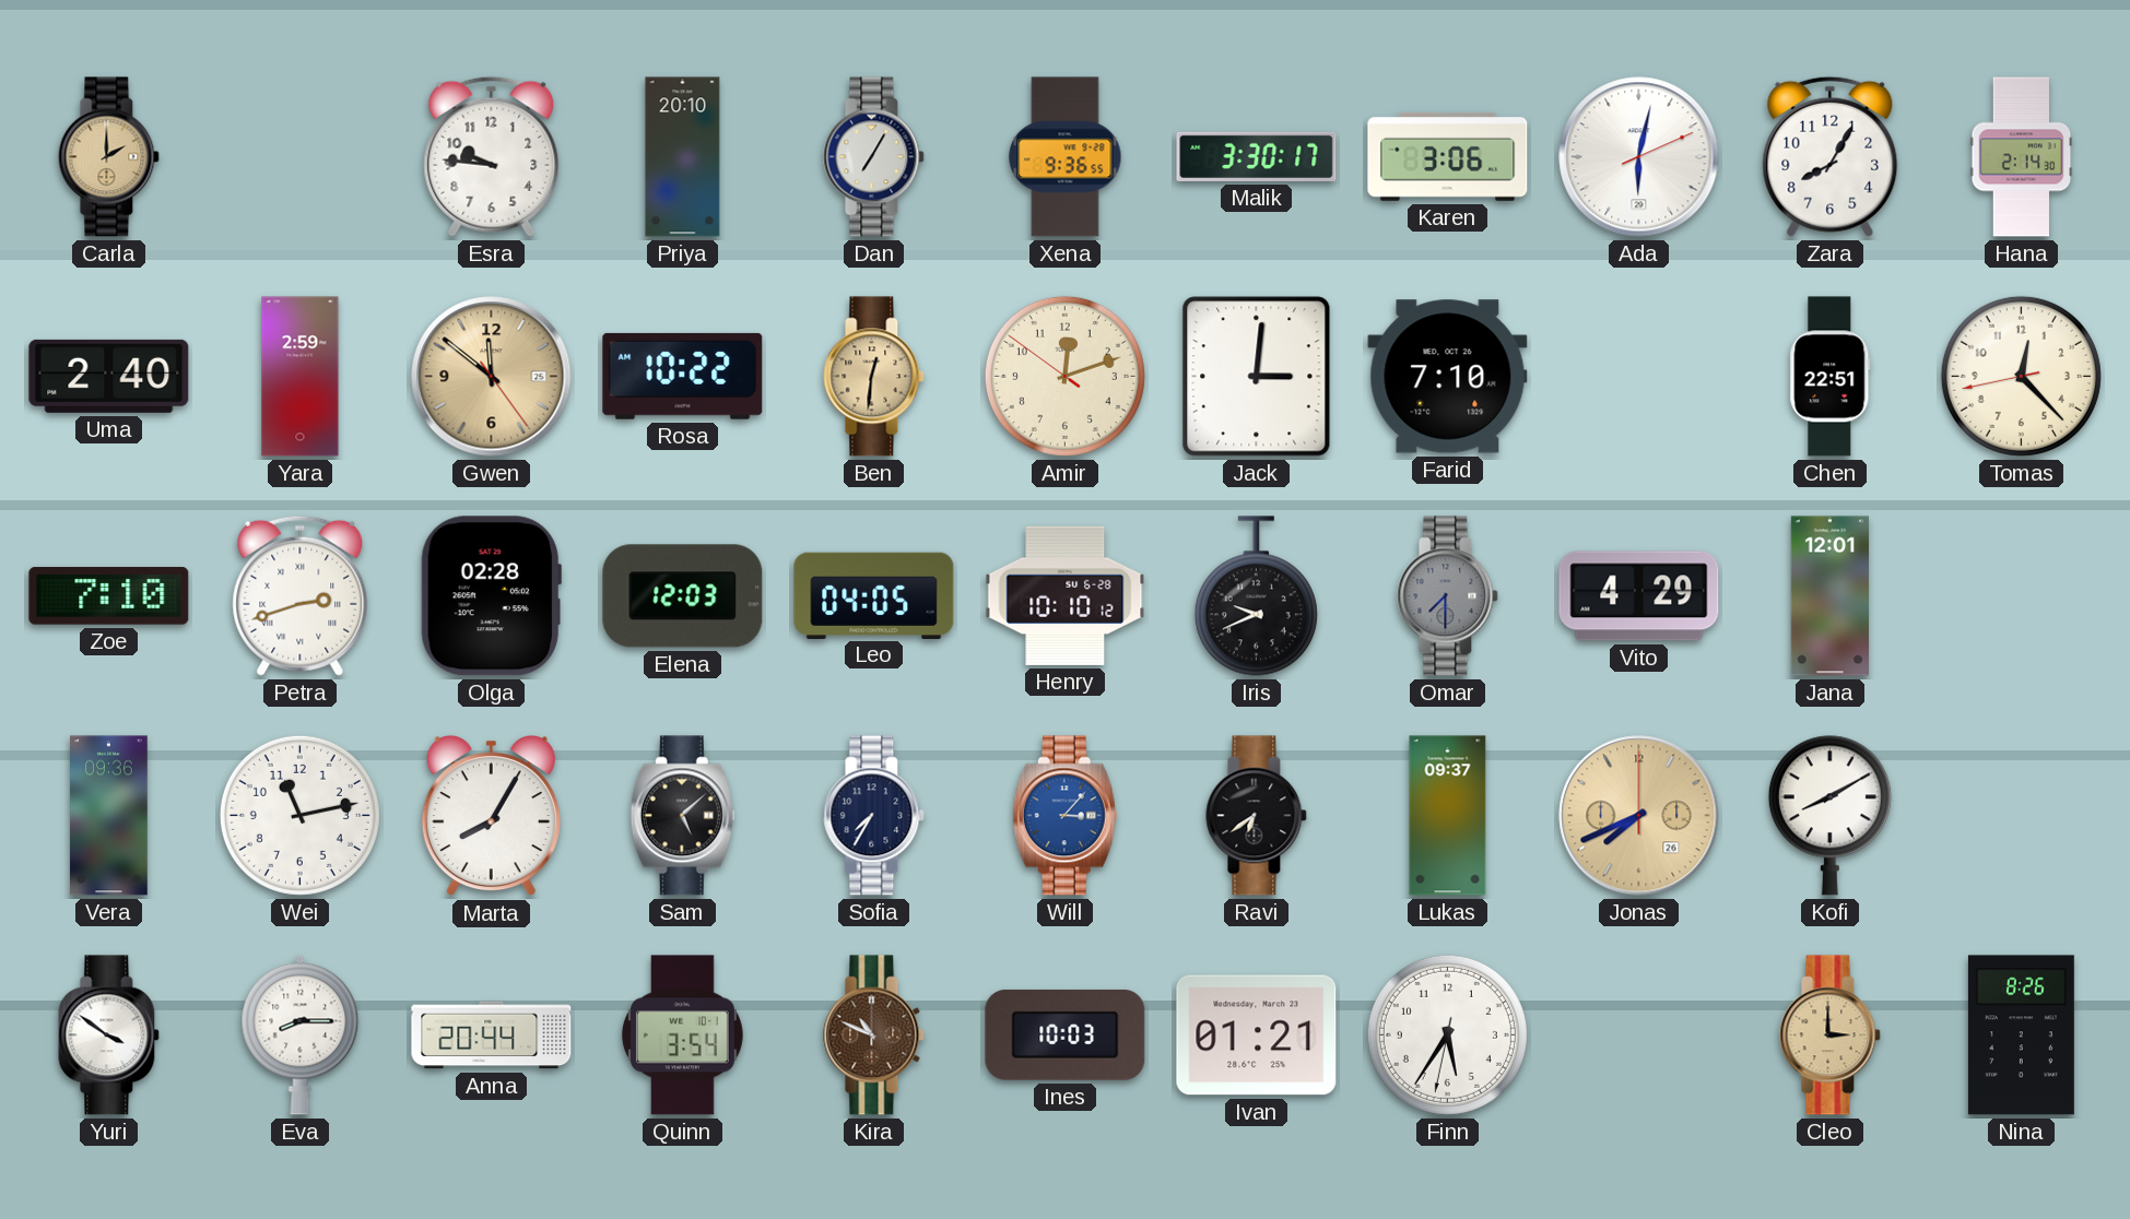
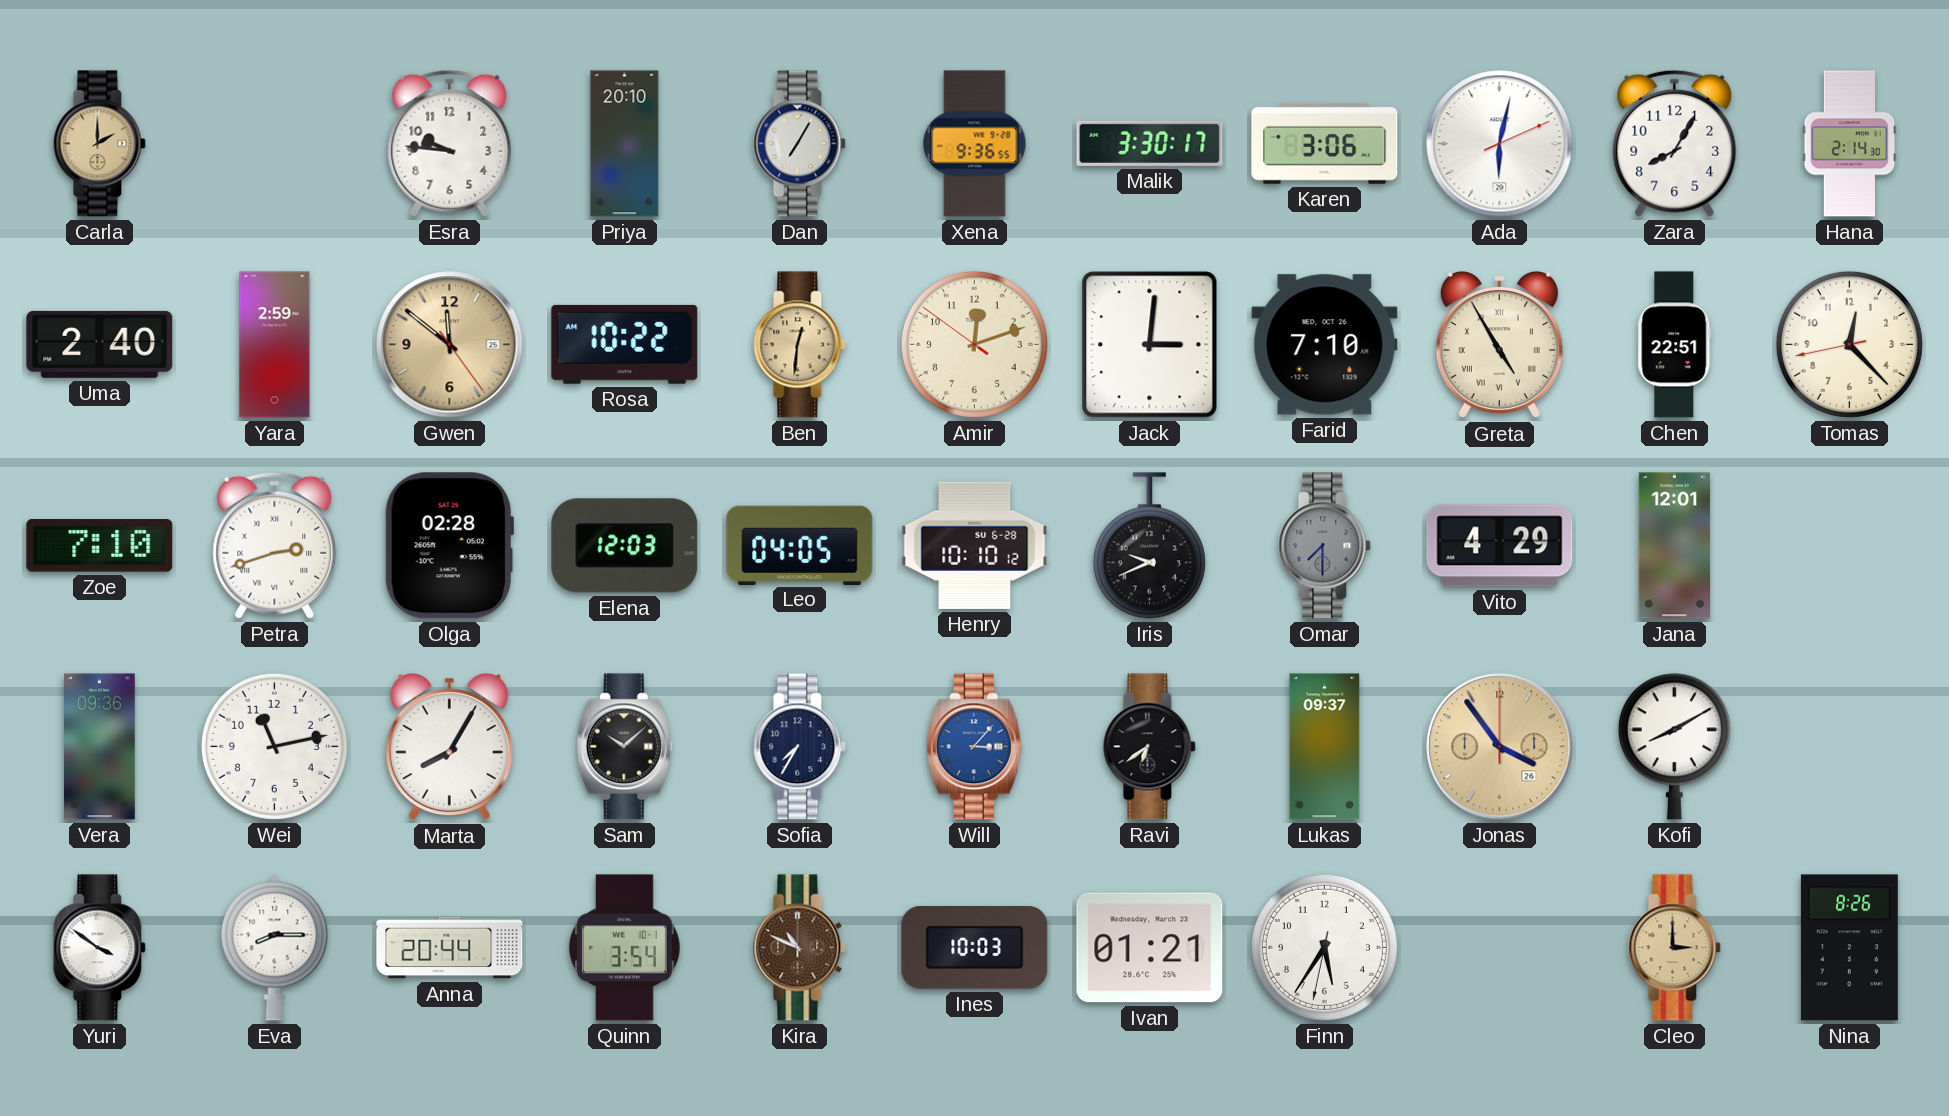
Greta: none -> 4:55 (1499, 346)
Sam: 5:08 -> 10:08 (624, 747)
Jonas: 7:41 -> 3:54 (1500, 747)
